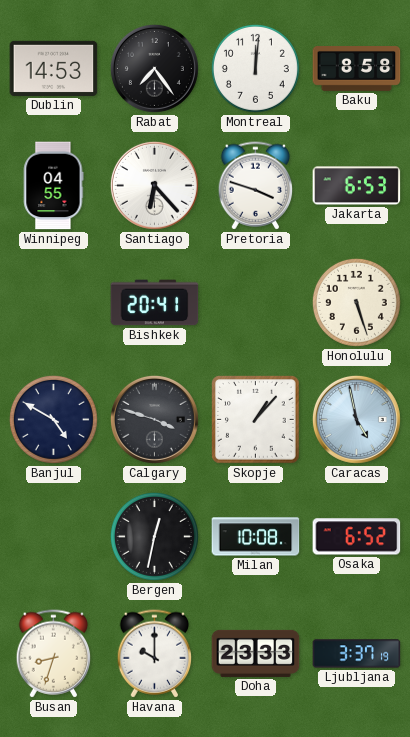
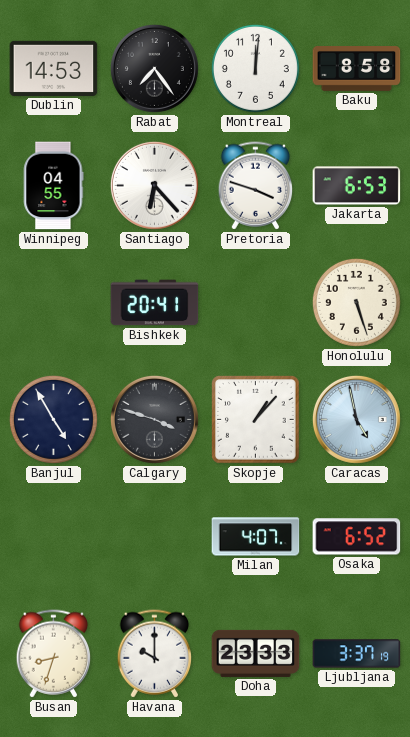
Banjul: 4:50 -> 4:55 (53, 419)
Bergen: 12:32 -> none (154, 536)
Milan: 10:08 -> 4:07 (256, 537)
